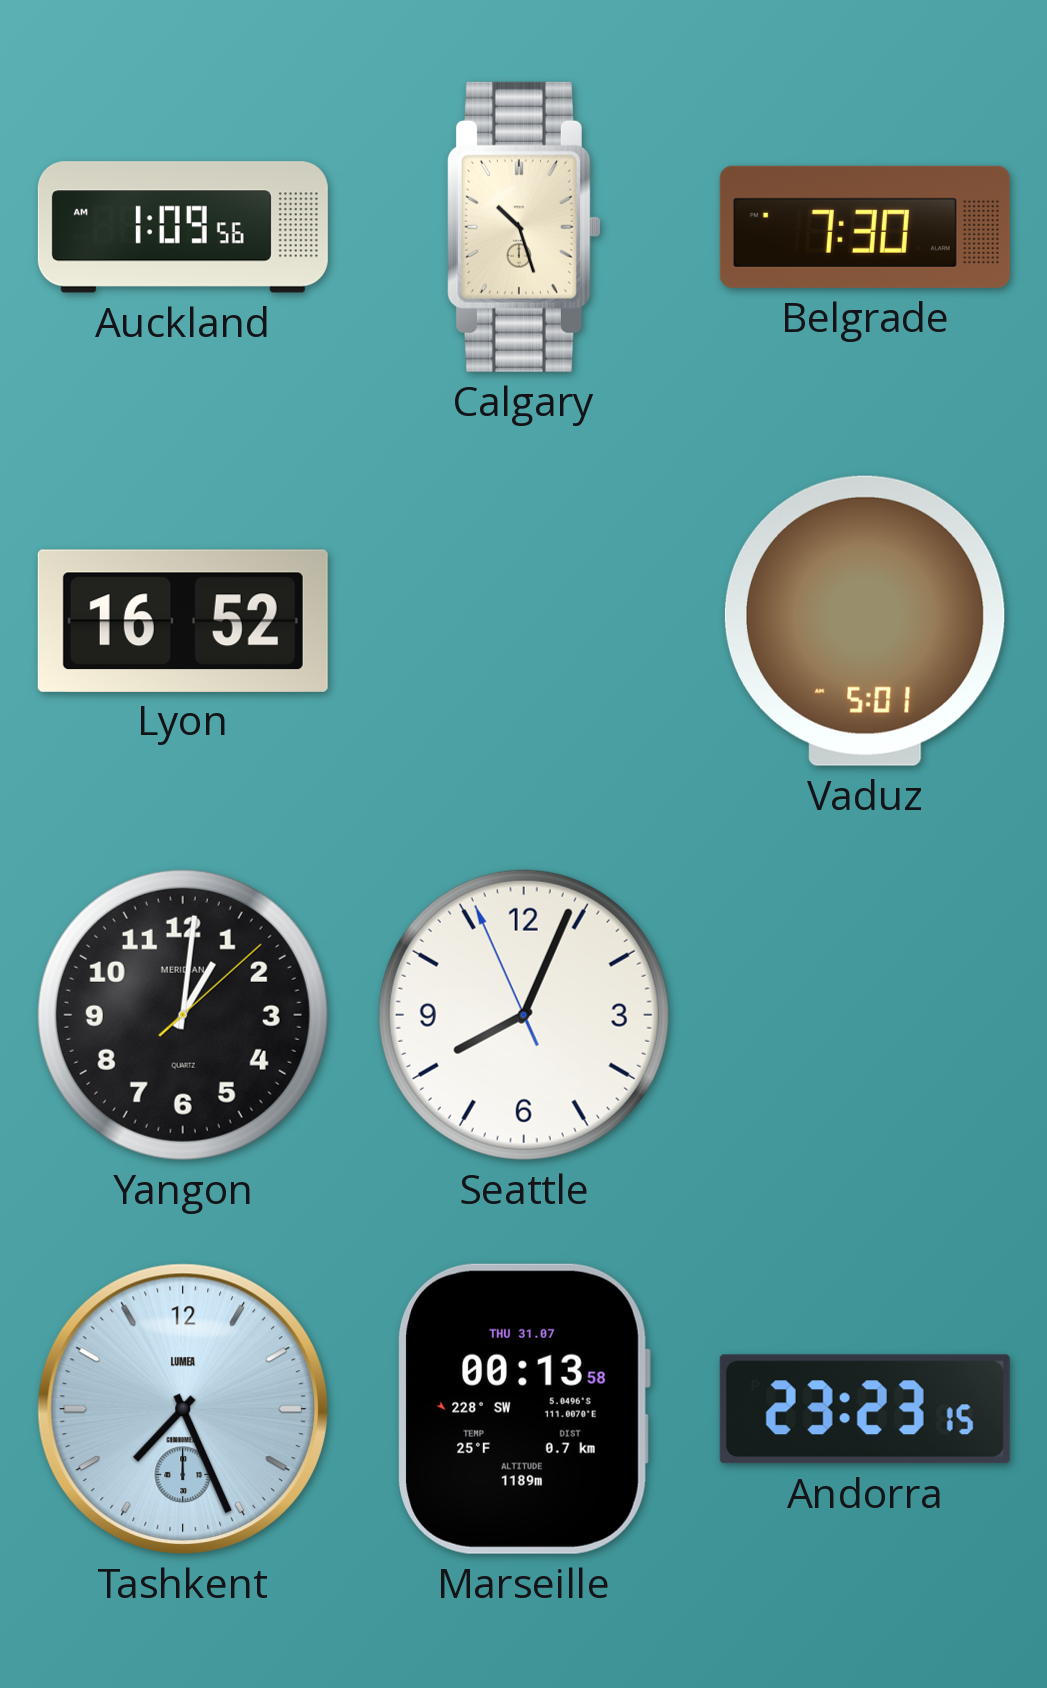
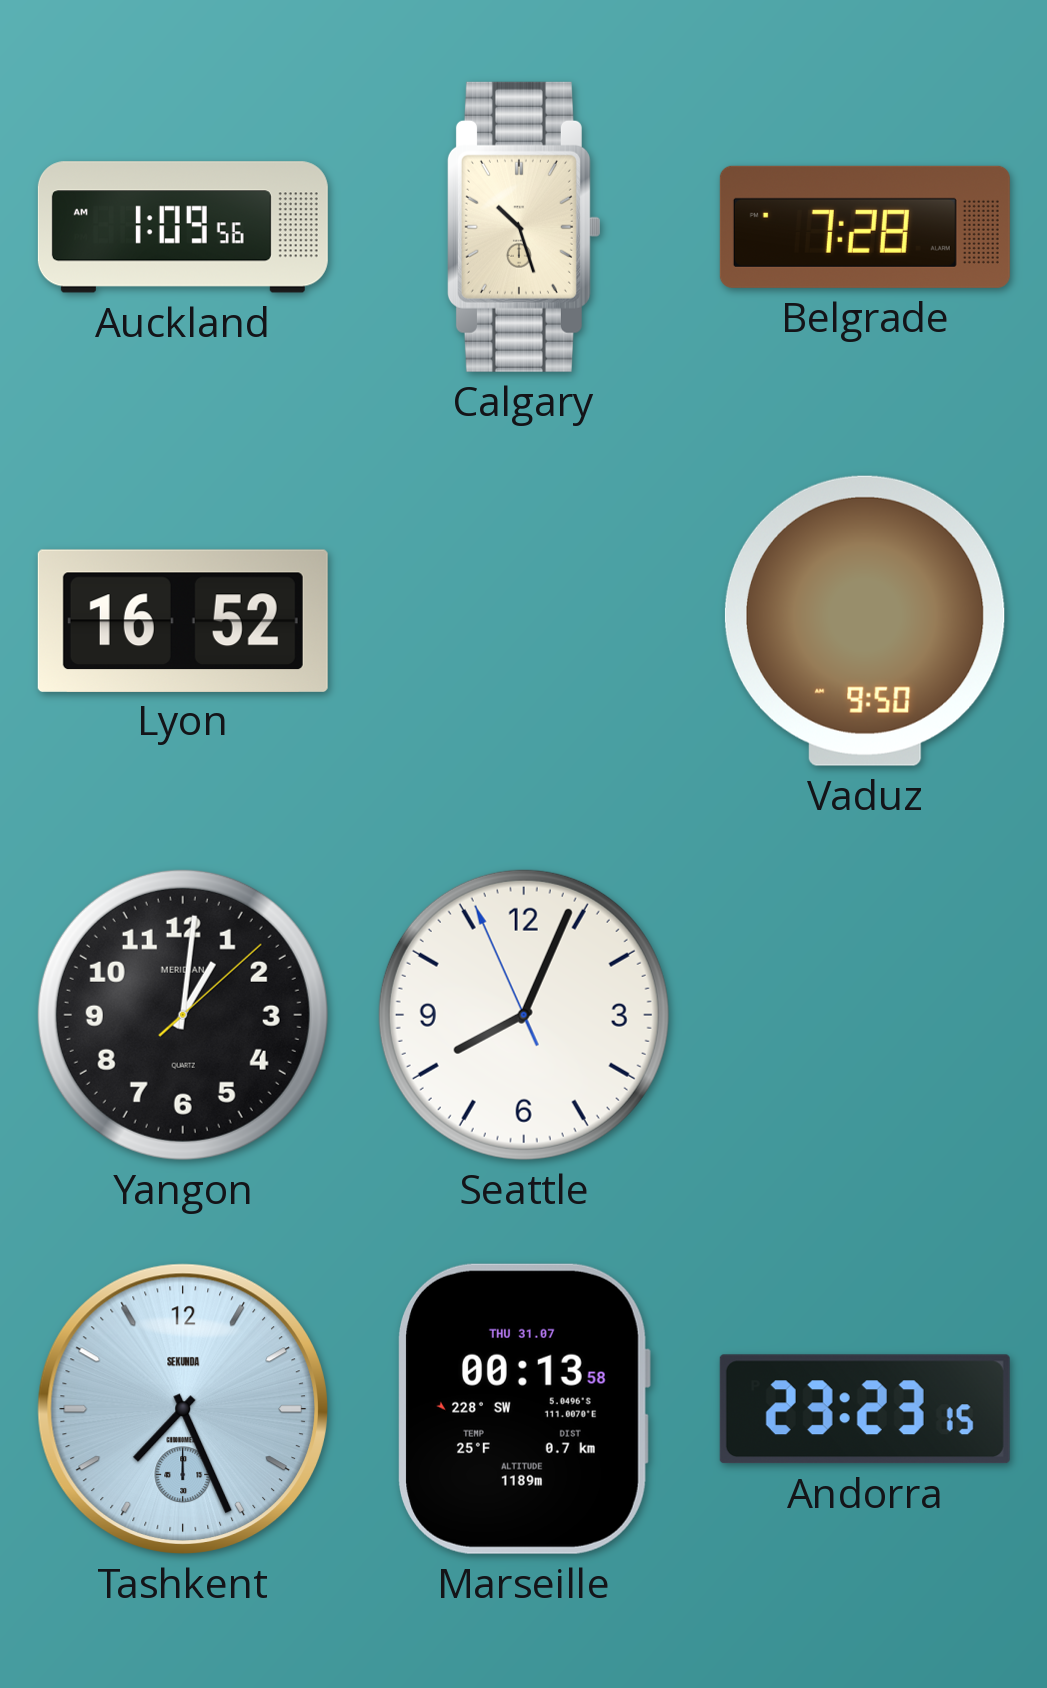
Belgrade: 7:30 -> 7:28 (865, 227)
Vaduz: 5:01 -> 9:50 (865, 621)
Tashkent brand: LUMEA -> SEKUNDA (183, 1409)
